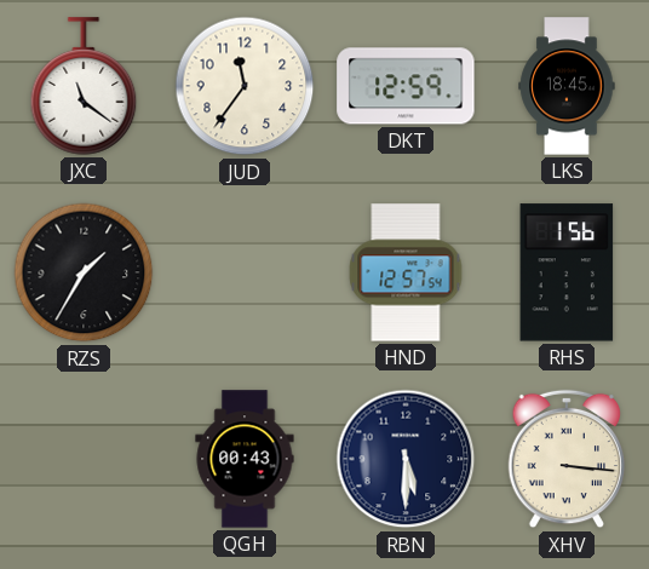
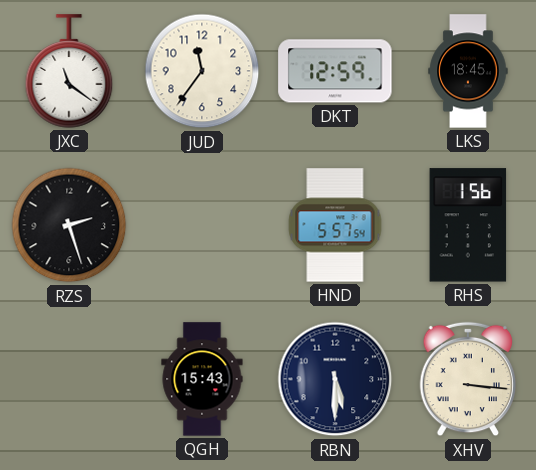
RZS: 1:35 -> 2:27 (69, 225)
HND: 12:57 -> 5:57 (335, 225)
QGH: 00:43 -> 15:43 (202, 379)
